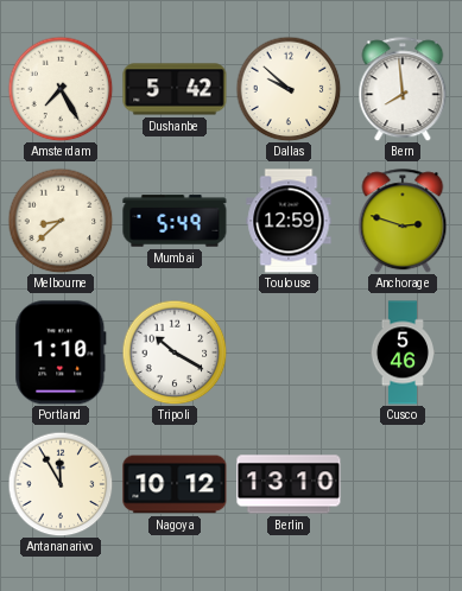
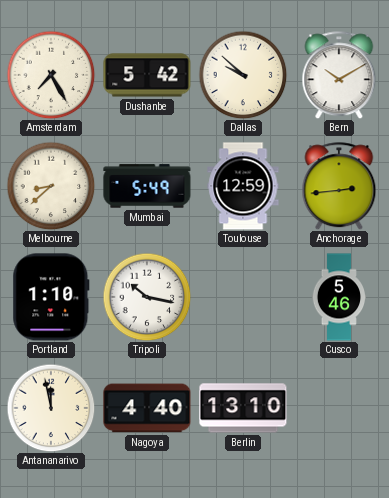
Bern: 7:59 -> 10:10 (339, 75)
Anchorage: 2:48 -> 2:44 (339, 186)
Tripoli: 10:20 -> 10:17 (147, 297)
Antananarivo: 11:55 -> 11:58 (51, 408)
Nagoya: 10:12 -> 4:40 (147, 408)
